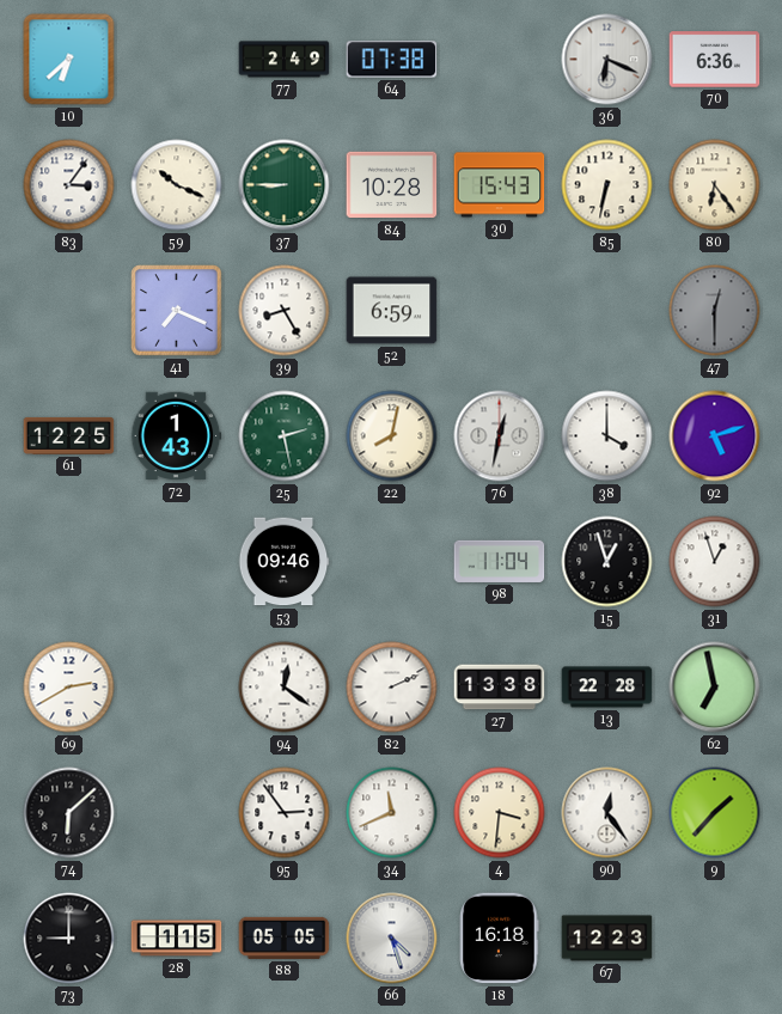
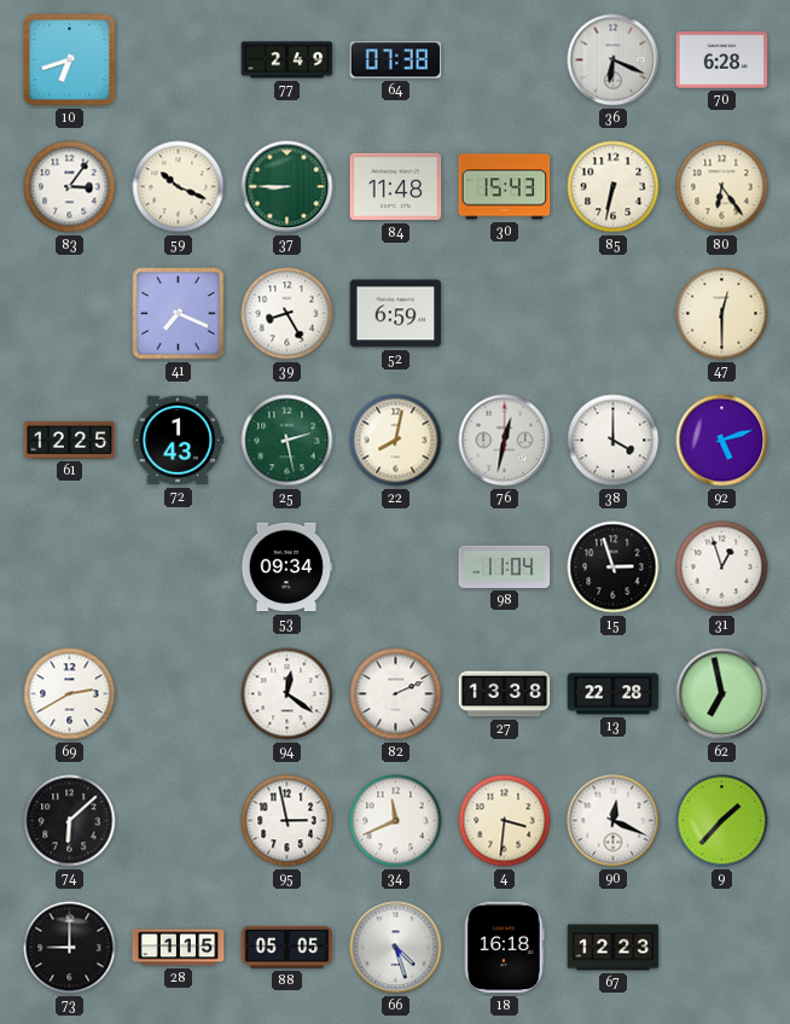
10: 6:38 -> 6:42 (70, 60)
70: 6:36 -> 6:28 (722, 60)
84: 10:28 -> 11:48 (396, 187)
47 dial: grey -> cream (722, 314)
53: 09:46 -> 09:34 (286, 568)
15: 12:57 -> 2:57 (614, 568)
95: 2:54 -> 2:58 (287, 821)
90: 12:24 -> 12:19 (614, 821)
